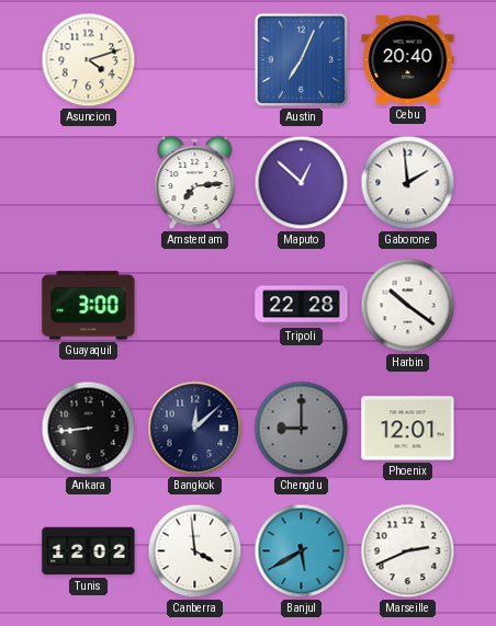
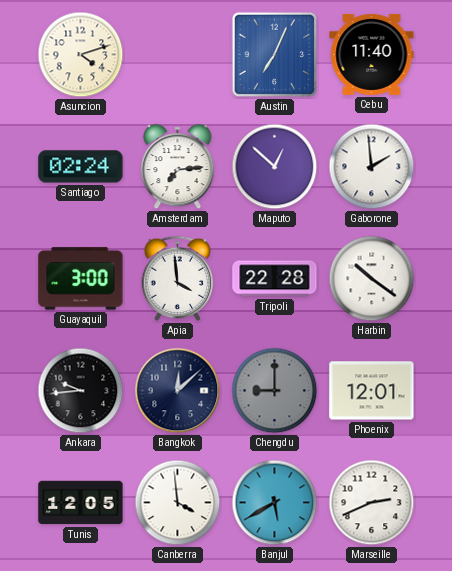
Cebu: 20:40 -> 11:40 (372, 54)
Santiago: none -> 02:24 (81, 167)
Apia: none -> 3:59 (178, 278)
Ankara: 8:44 -> 9:44 (81, 391)
Tunis: 12:02 -> 12:05 (81, 503)
